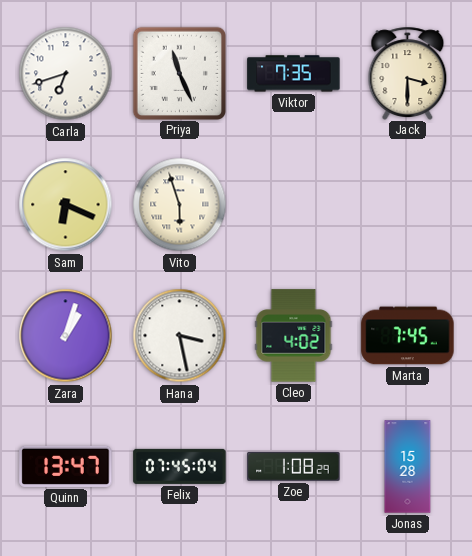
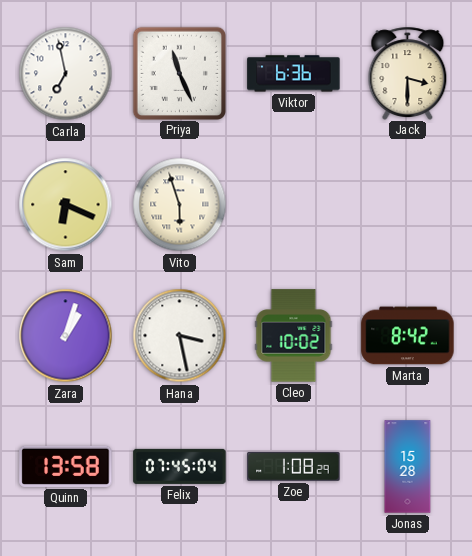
Carla: 6:42 -> 6:58 (66, 74)
Viktor: 7:35 -> 6:36 (294, 74)
Cleo: 4:02 -> 10:02 (294, 336)
Marta: 7:45 -> 8:42 (408, 336)
Quinn: 13:47 -> 13:58 (66, 466)
